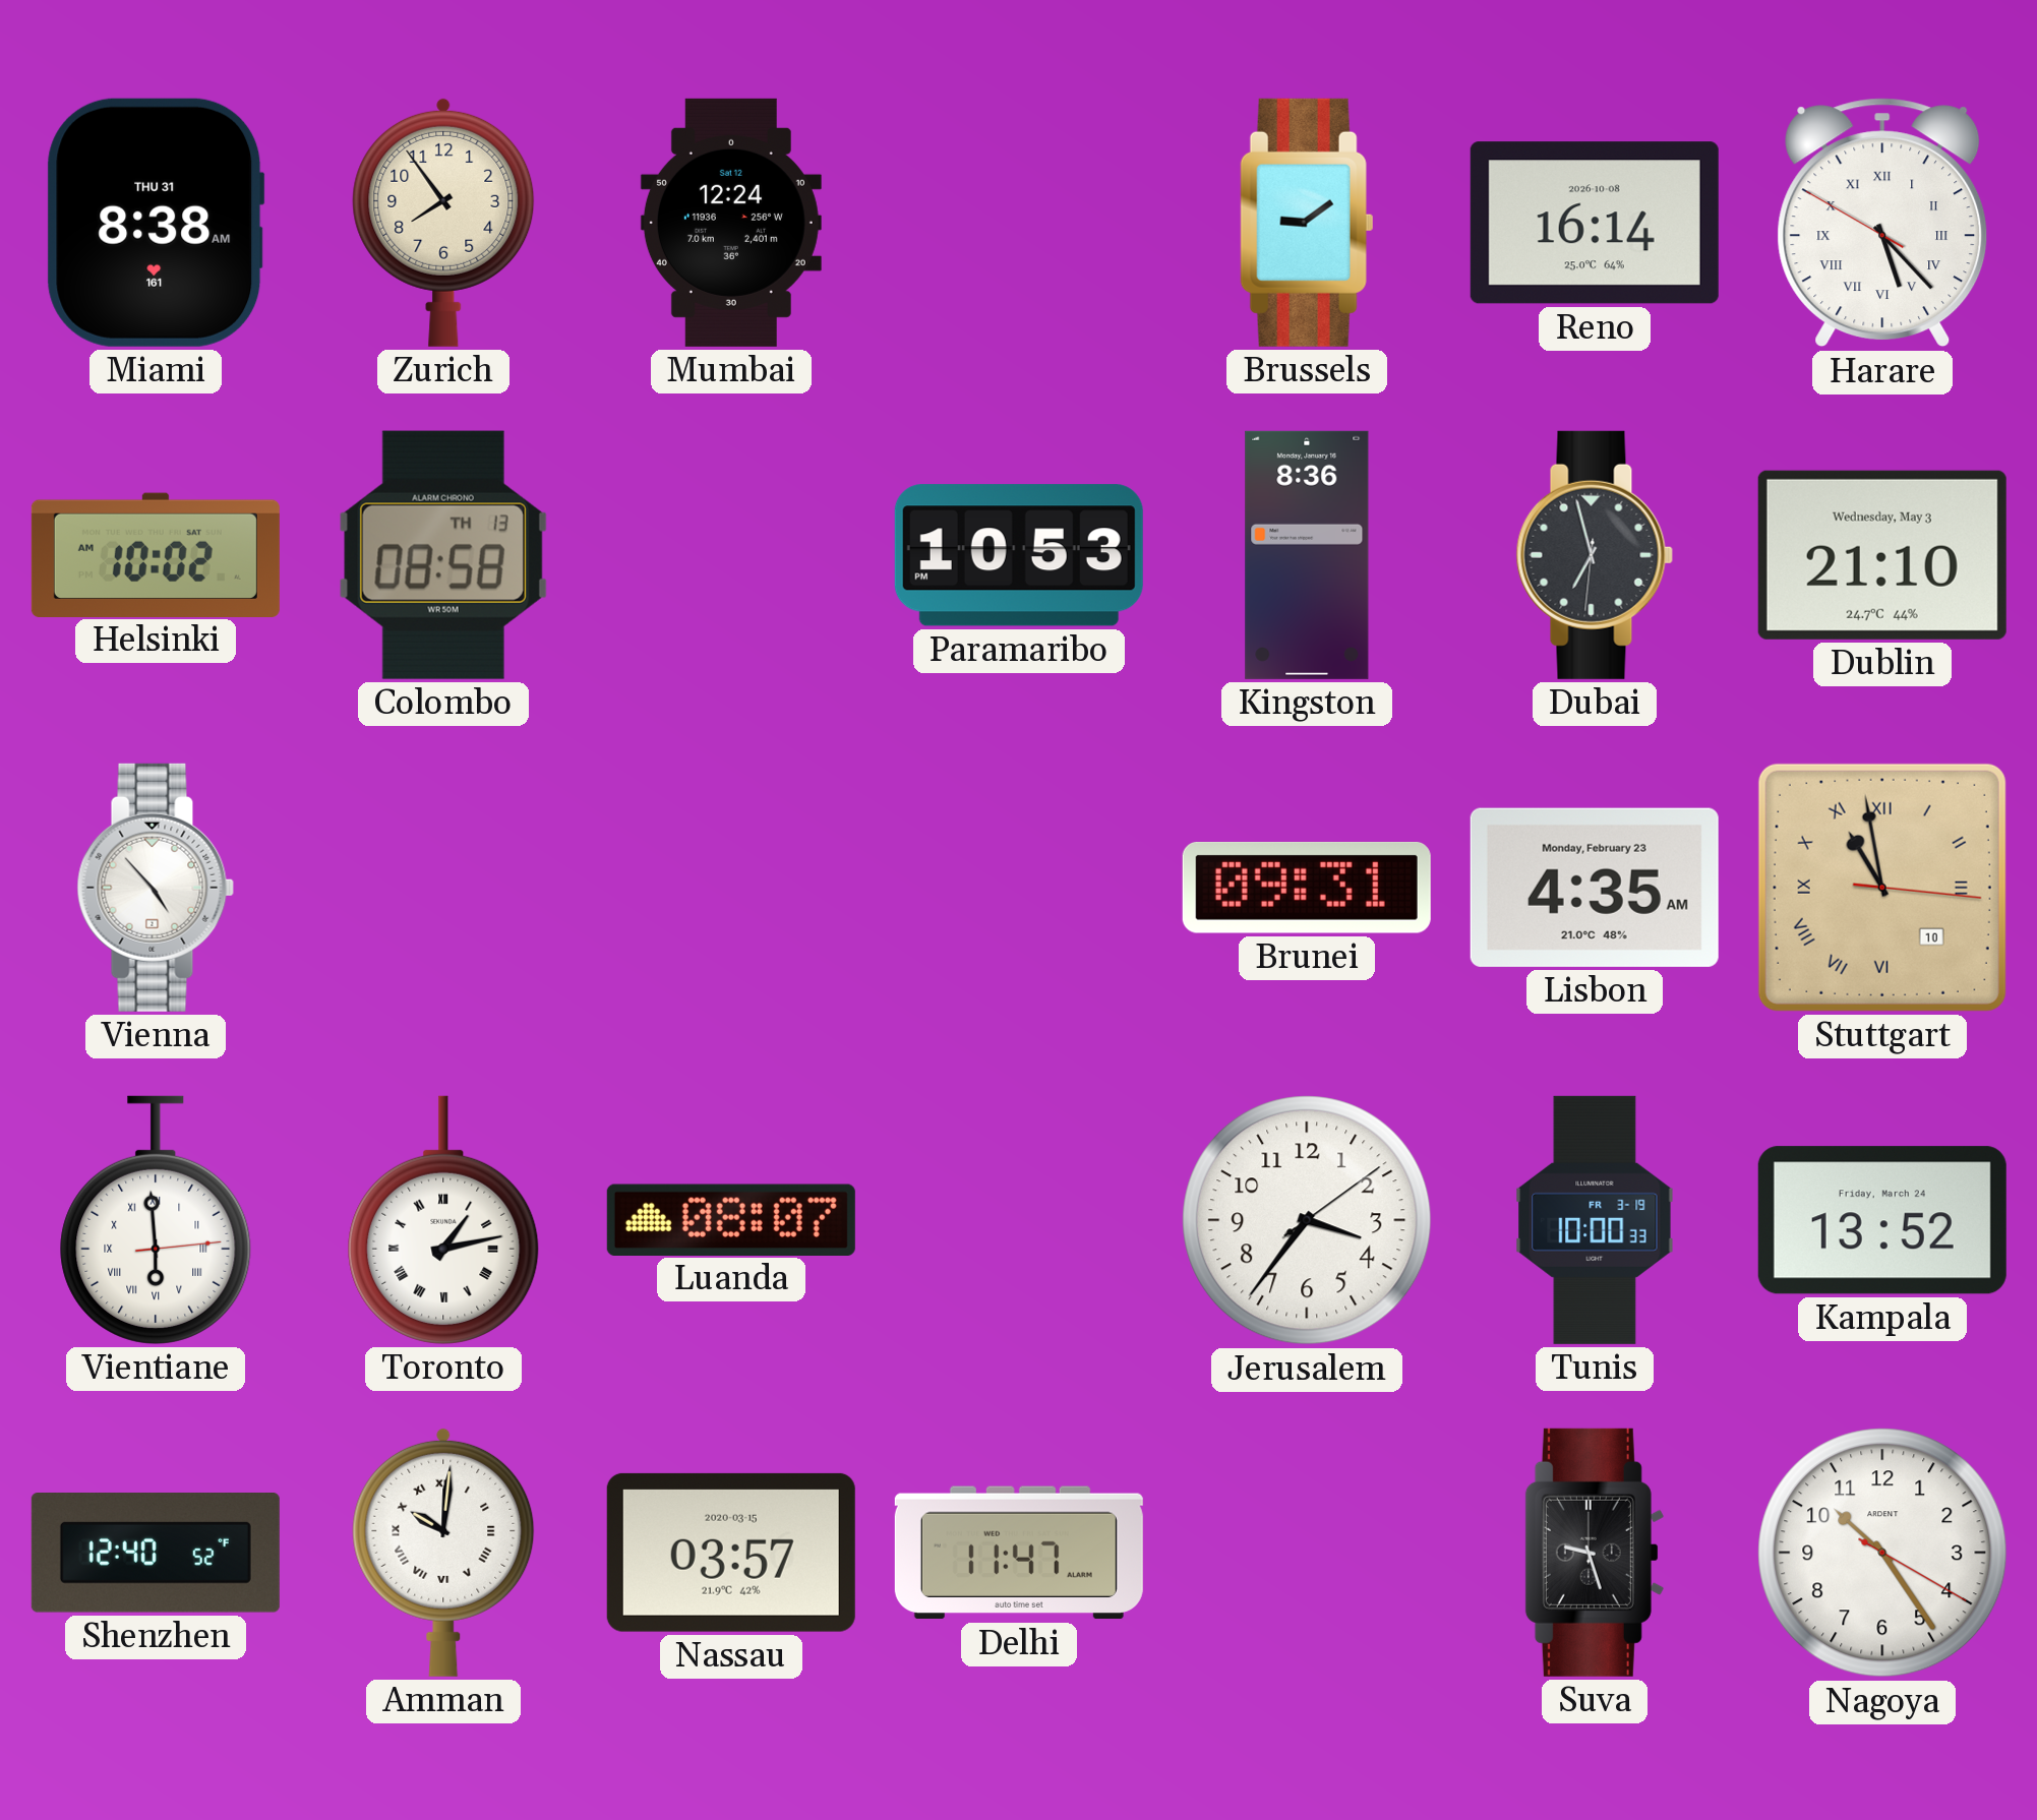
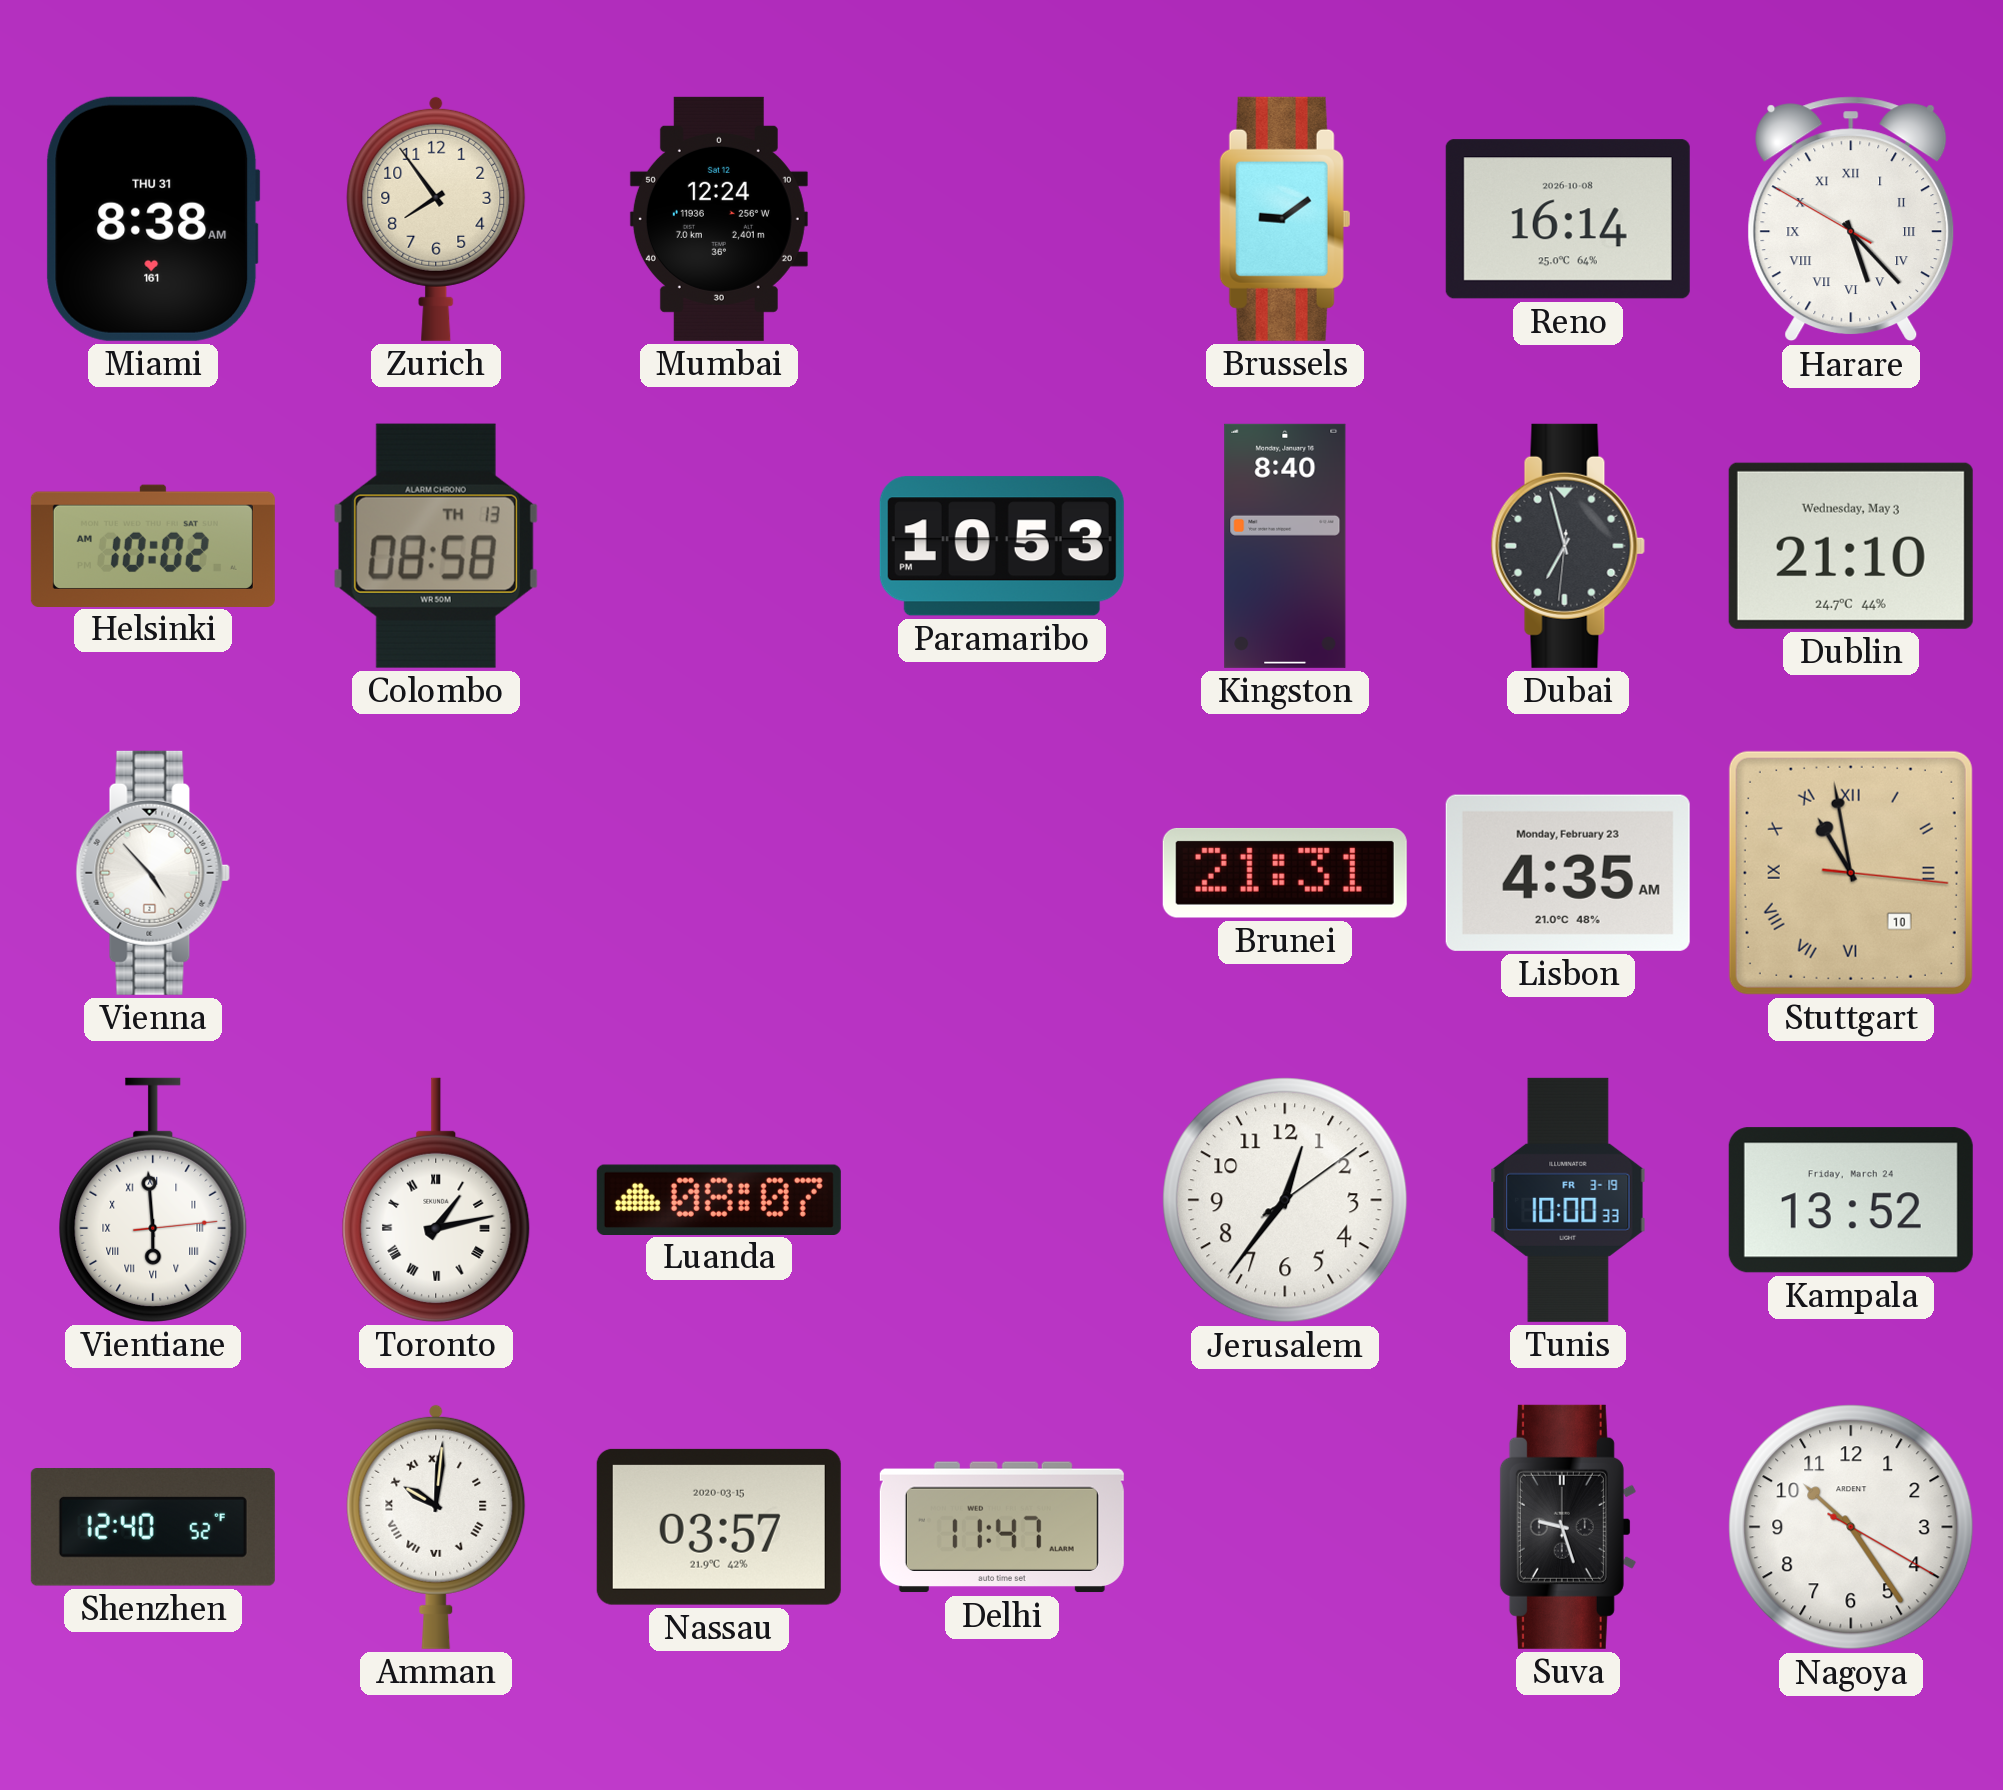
Kingston: 8:36 -> 8:40 (1285, 546)
Brunei: 09:31 -> 21:31 (1285, 873)
Jerusalem: 3:36 -> 12:36 (1285, 1200)
